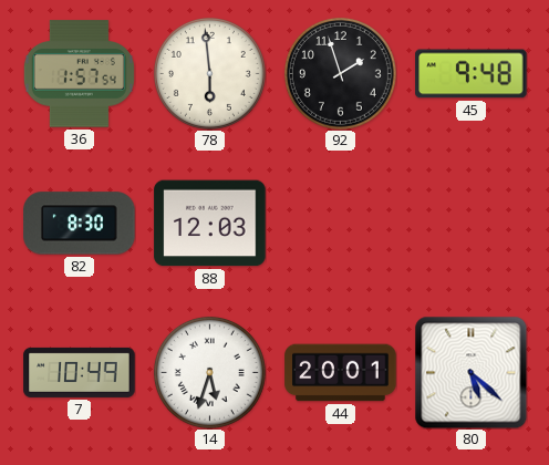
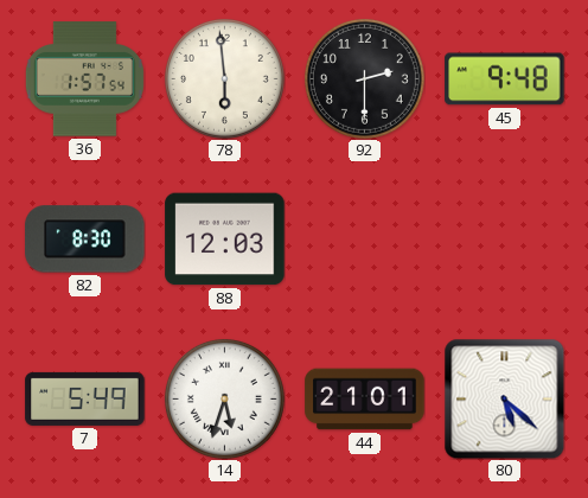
92: 1:57 -> 2:30 (364, 78)
7: 10:49 -> 5:49 (85, 398)
44: 20:01 -> 21:01 (365, 400)
